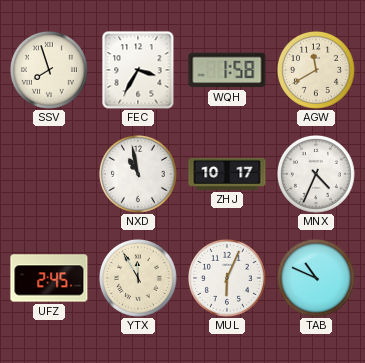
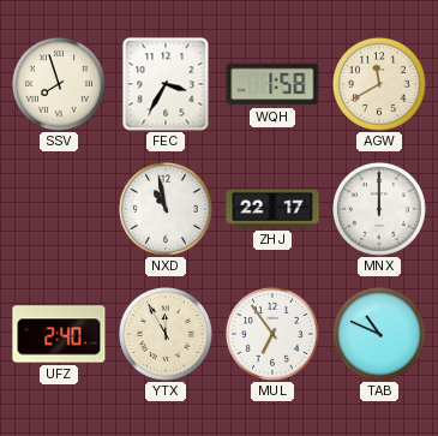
ZHJ: 10:17 -> 22:17 (272, 209)
MNX: 4:34 -> 12:00 (380, 210)
UFZ: 2:45 -> 2:40 (59, 334)
MUL: 6:04 -> 6:54 (274, 335)
